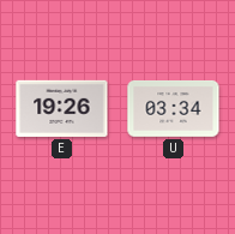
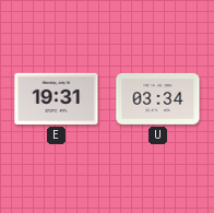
E: 19:26 -> 19:31 (57, 98)
